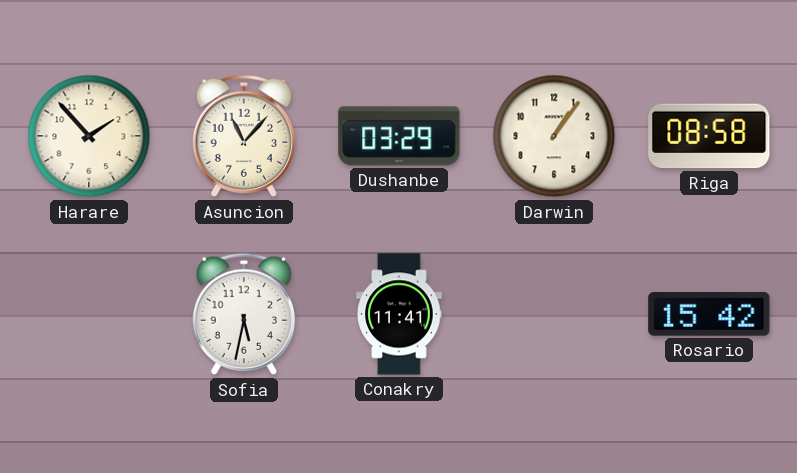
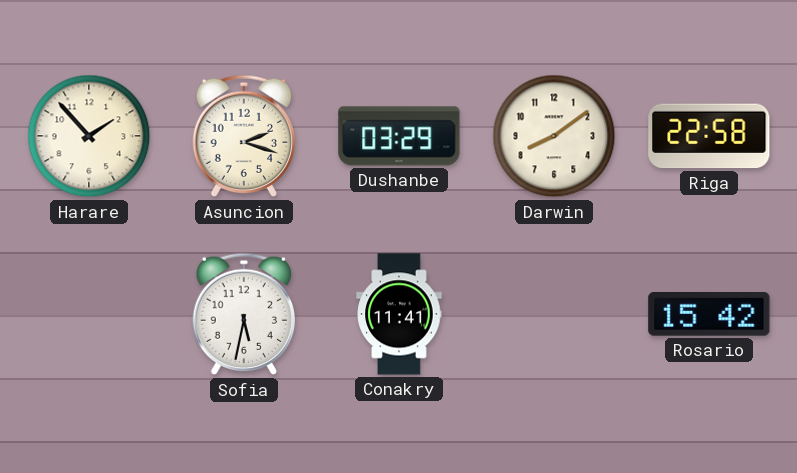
Asuncion: 11:07 -> 2:18 (243, 136)
Darwin: 1:06 -> 8:09 (554, 136)
Riga: 08:58 -> 22:58 (709, 136)
